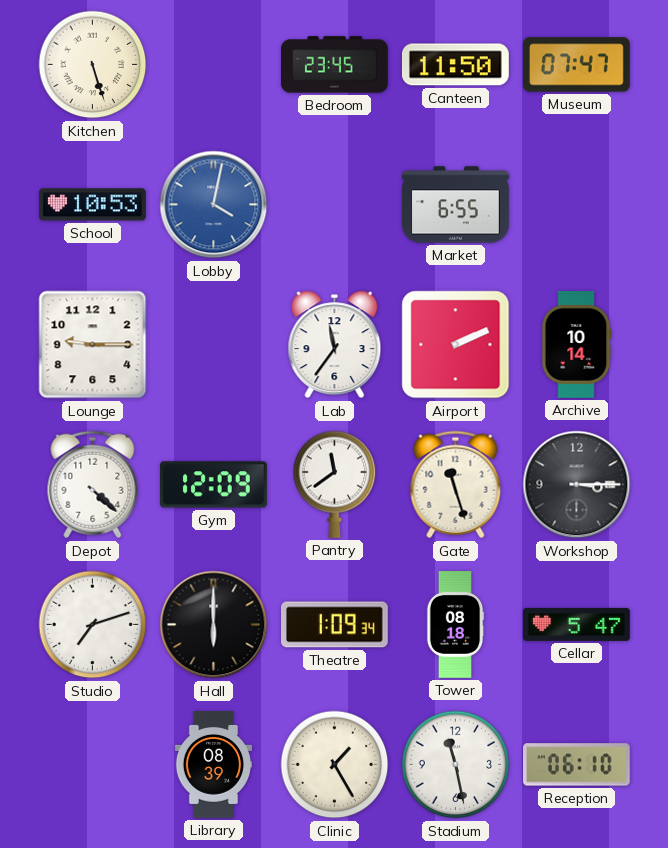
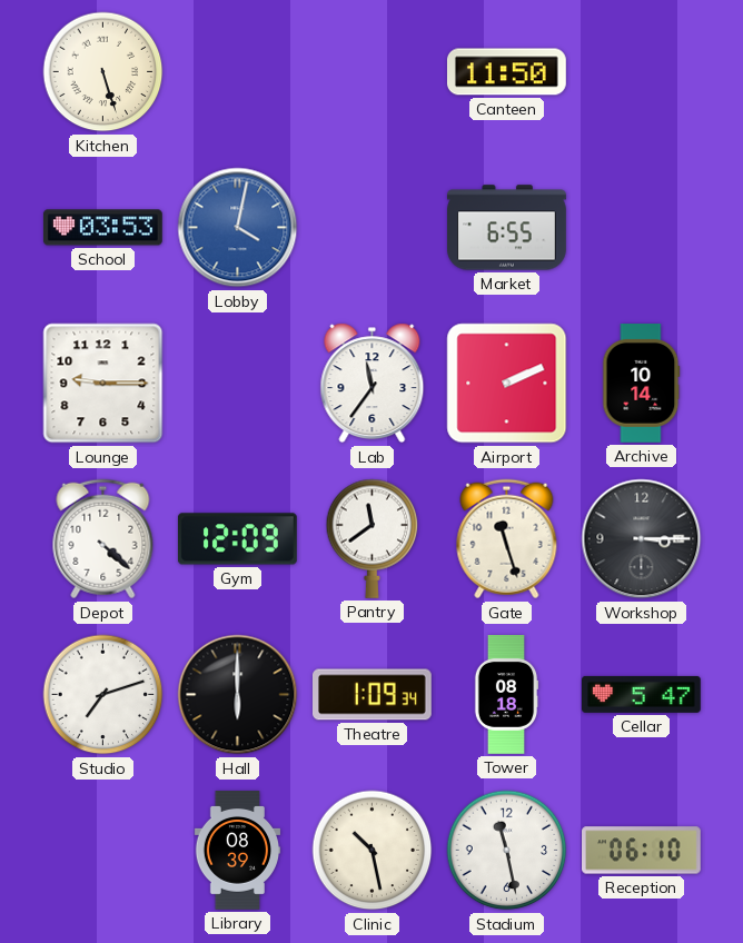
Bedroom: 23:45 -> none (335, 65)
Museum: 07:47 -> none (577, 65)
School: 10:53 -> 03:53 (103, 228)
Clinic: 1:25 -> 10:28 (373, 851)
